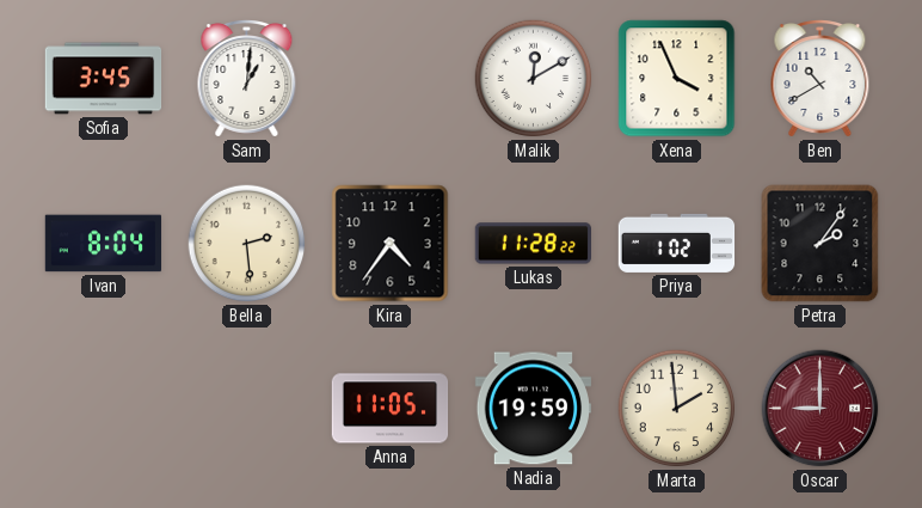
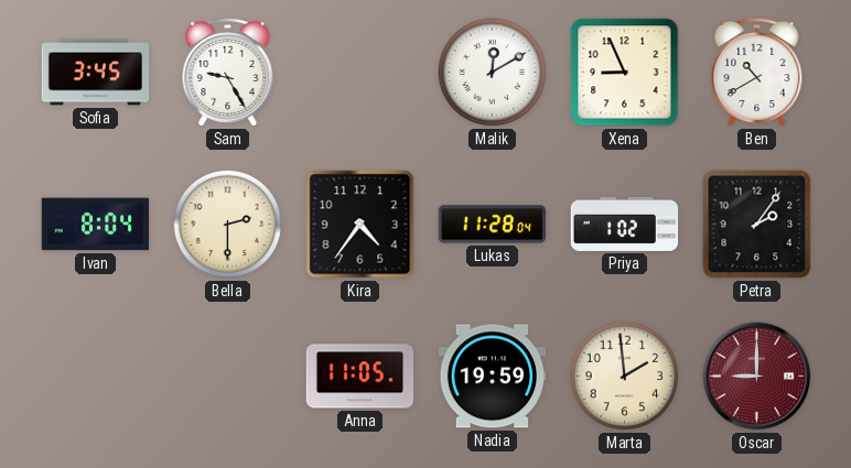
Sam: 1:01 -> 9:25 (228, 73)
Xena: 3:56 -> 8:56 (625, 73)
Bella: 2:29 -> 2:30 (228, 225)
Lukas: 11:28:22 -> 11:28:04 (492, 225)
